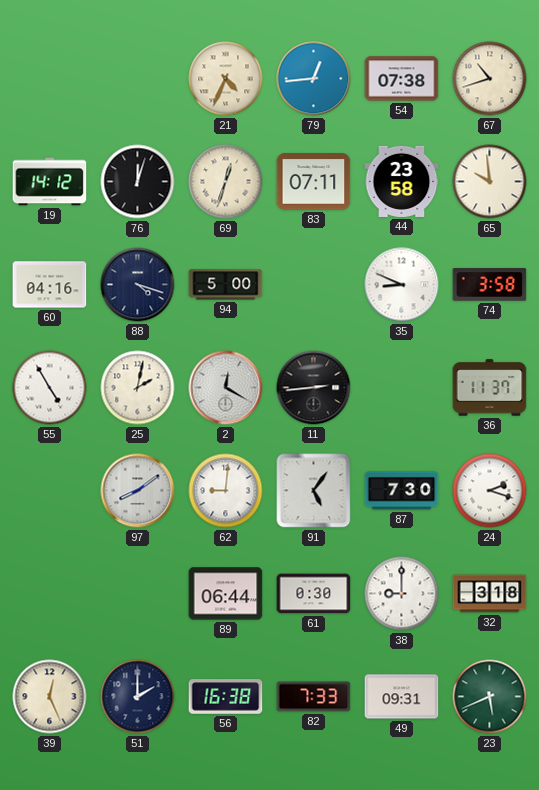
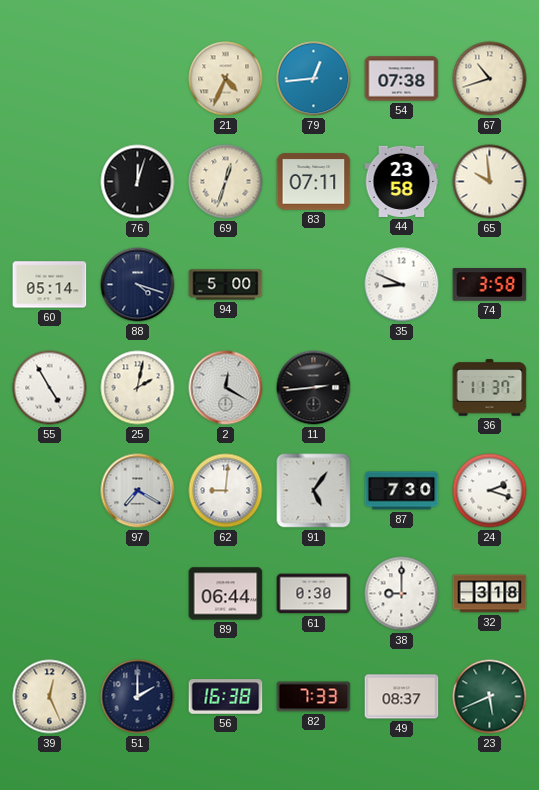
19: 14:12 -> none (50, 182)
60: 04:16 -> 05:14 (50, 285)
97: 8:09 -> 7:20 (138, 491)
49: 09:31 -> 08:37 (402, 697)
